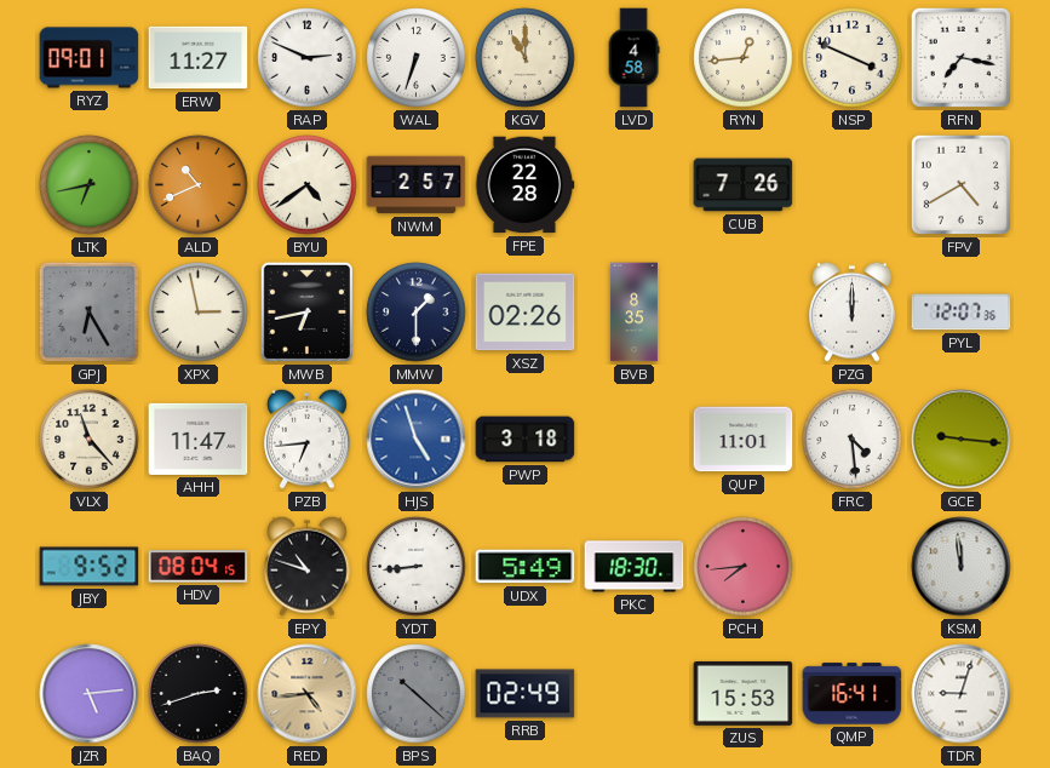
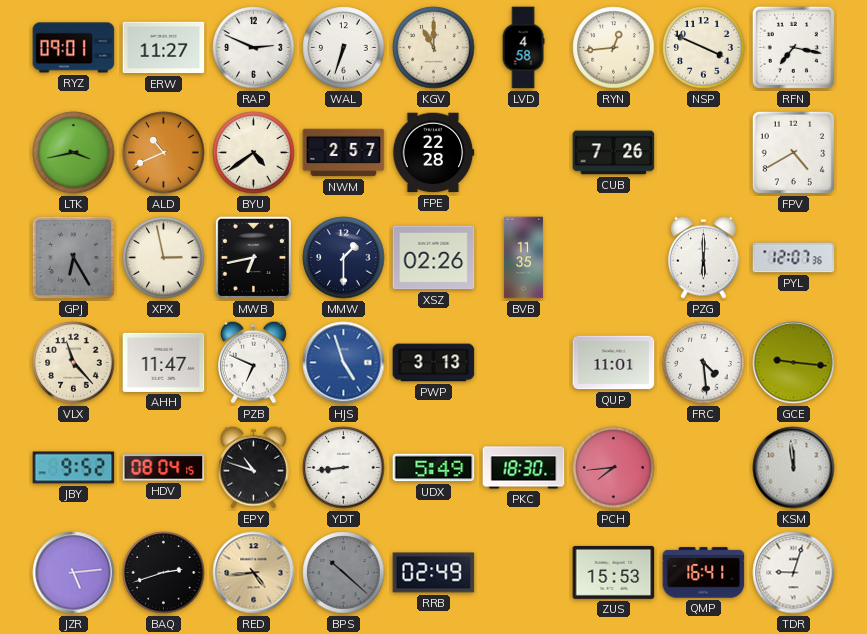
LTK: 6:43 -> 3:43 (74, 153)
BVB: 8:35 -> 11:35 (523, 258)
PZG: 12:00 -> 6:00 (704, 257)
PZB: 6:44 -> 6:49 (254, 362)
PWP: 3:18 -> 3:13 (434, 363)
